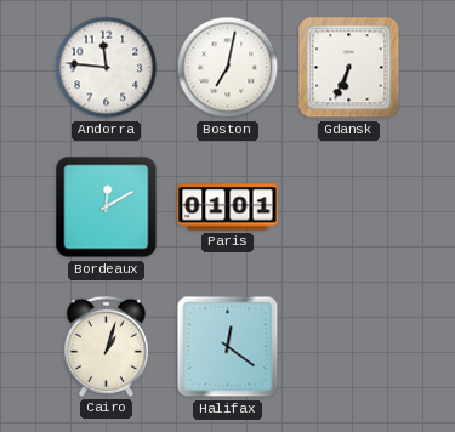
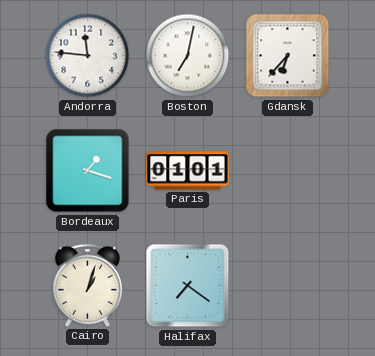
Gdansk: 6:34 -> 6:37 (288, 56)
Bordeaux: 12:10 -> 1:18 (88, 171)
Halifax: 12:21 -> 7:21 (188, 286)
